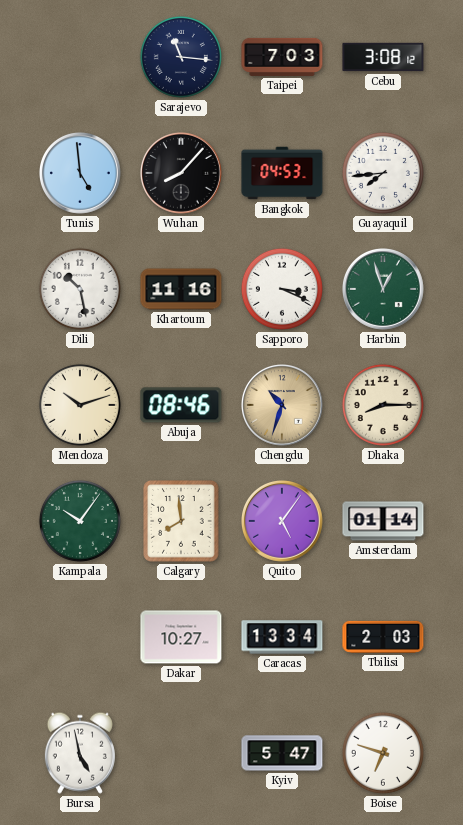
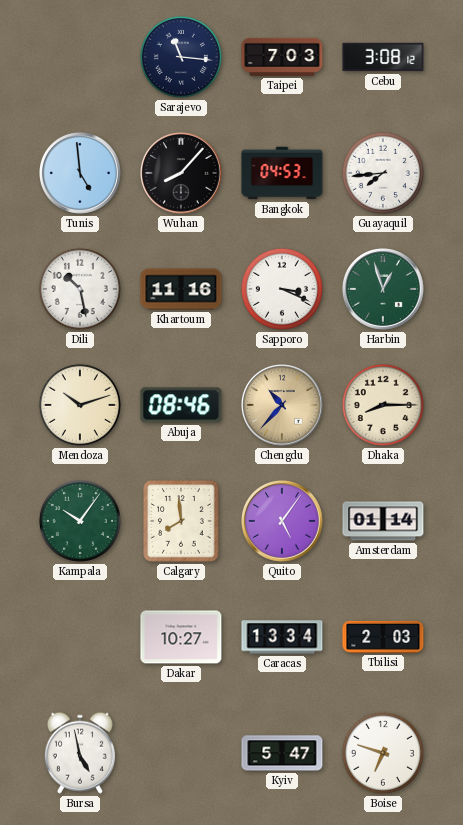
Chengdu: 10:33 -> 10:37 (283, 406)
